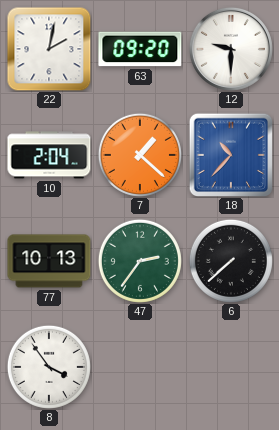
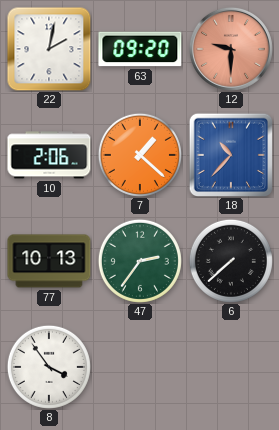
12 dial: white -> salmon (231, 49)
10: 2:04 -> 2:06 (49, 155)
